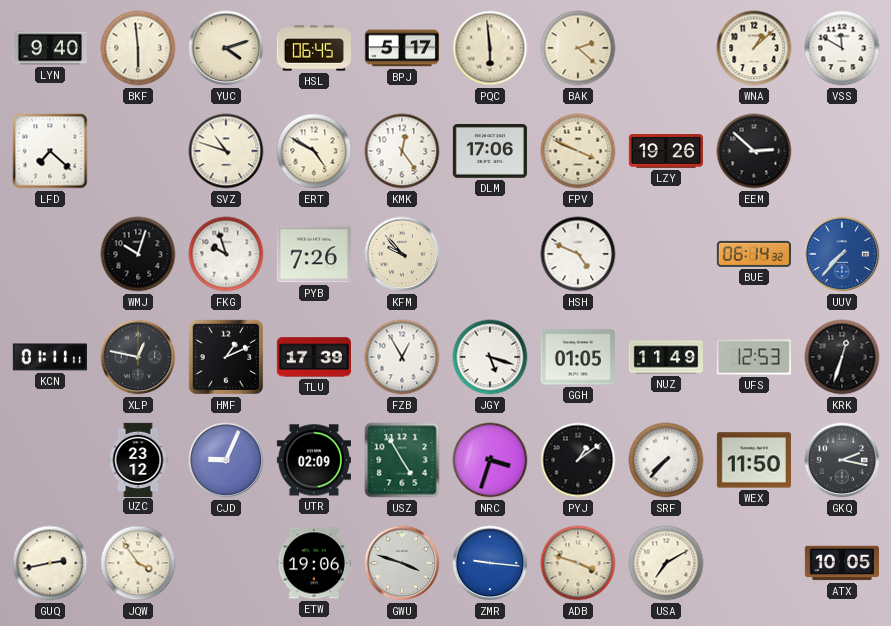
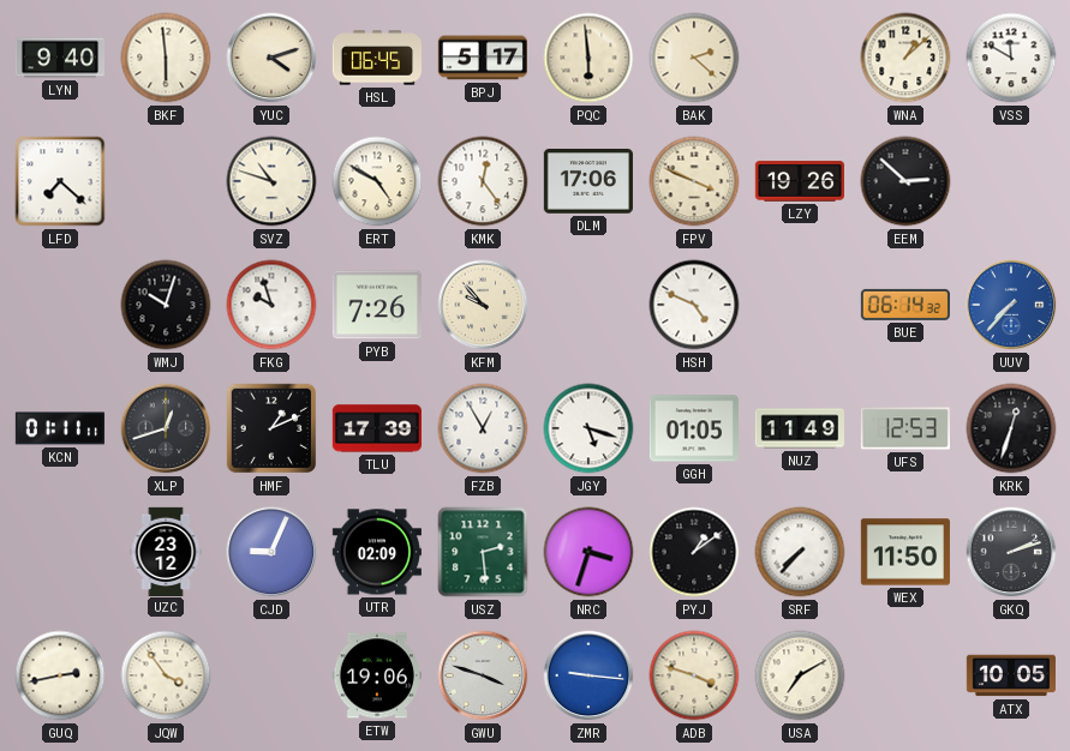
XLP: 12:47 -> 12:42 (166, 428)
USZ: 4:55 -> 2:29 (483, 552)
GKQ: 2:17 -> 2:12 (1011, 552)
